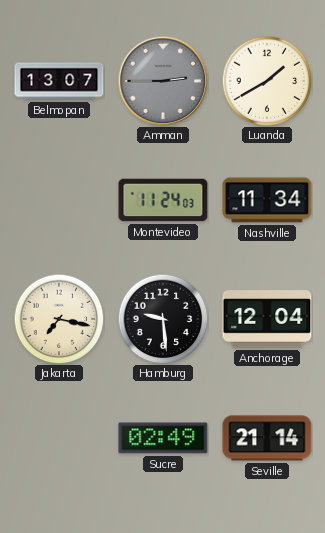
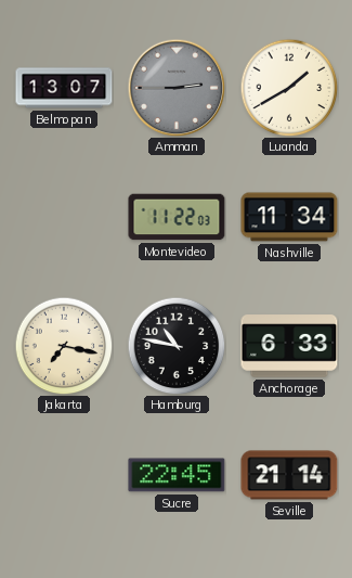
Montevideo: 11:24 -> 11:22 (177, 217)
Hamburg: 9:29 -> 10:47 (177, 346)
Anchorage: 12:04 -> 6:33 (289, 346)
Sucre: 02:49 -> 22:45 (177, 475)
